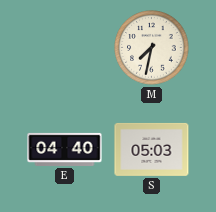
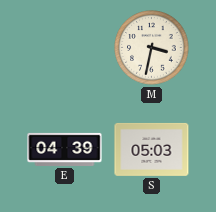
M: 7:32 -> 3:32 (152, 48)
E: 04:40 -> 04:39 (65, 149)
